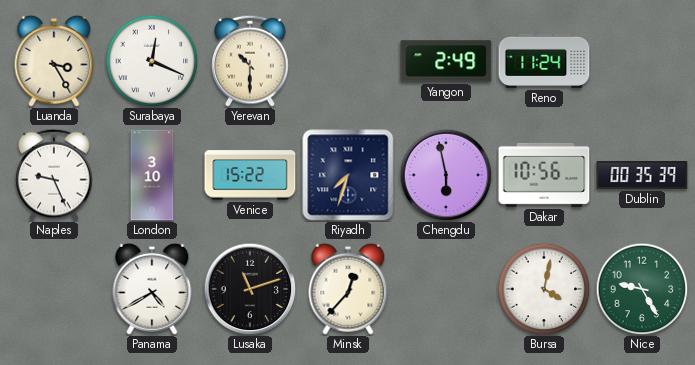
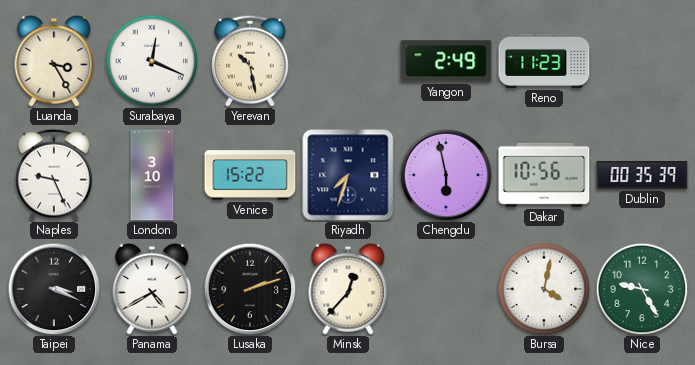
Yerevan: 10:30 -> 10:28 (250, 61)
Reno: 11:24 -> 11:23 (544, 61)
Taipei: none -> 3:19 (54, 289)
Lusaka: 11:12 -> 2:12 (250, 289)
